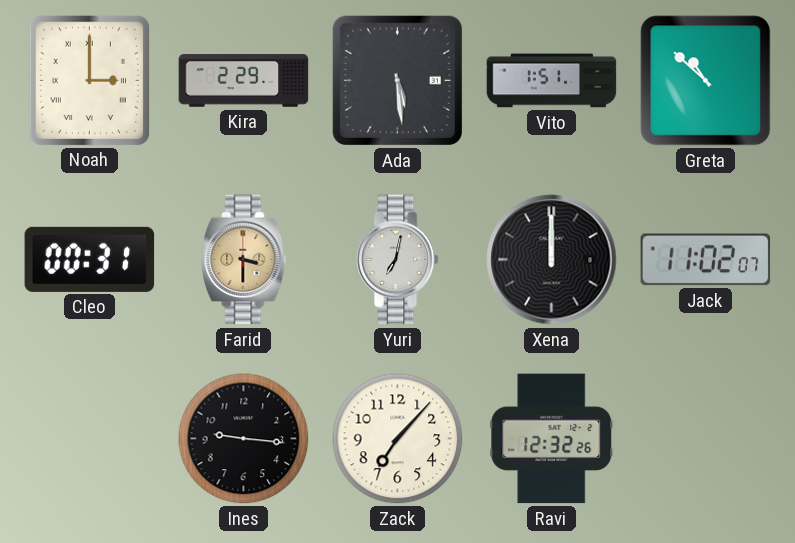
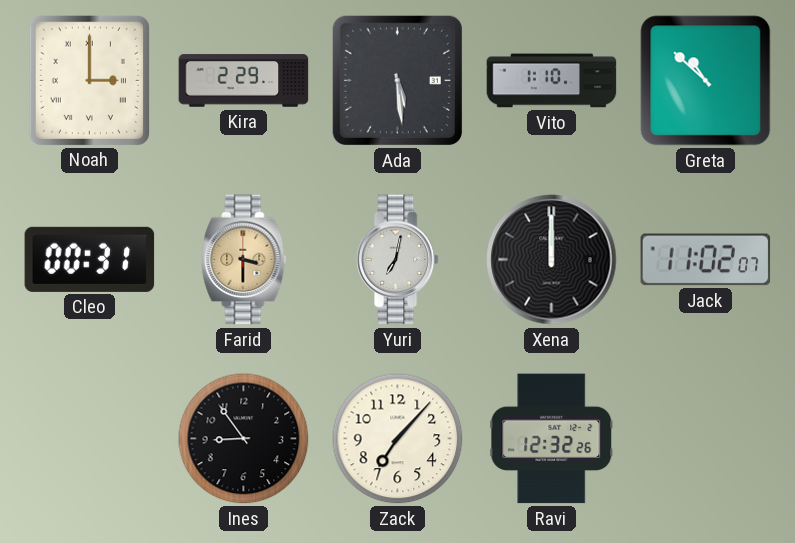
Vito: 1:51 -> 1:10 (552, 81)
Ines: 9:16 -> 8:54 (244, 439)
